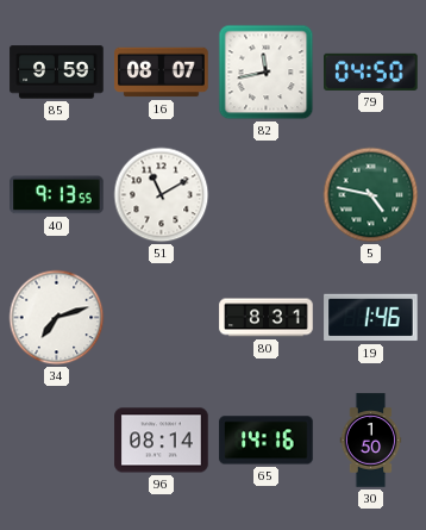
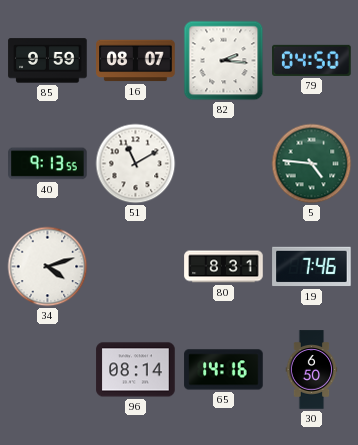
82: 11:43 -> 2:16 (224, 61)
5: 4:47 -> 4:46 (312, 164)
34: 7:12 -> 4:12 (48, 267)
19: 1:46 -> 7:46 (312, 267)
30: 1:50 -> 6:50 (312, 370)
